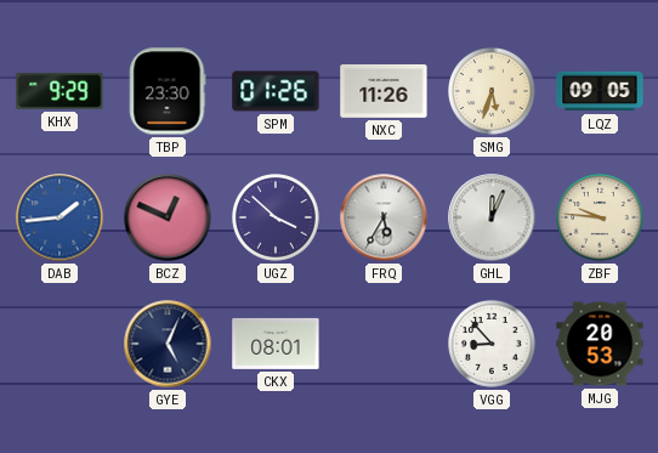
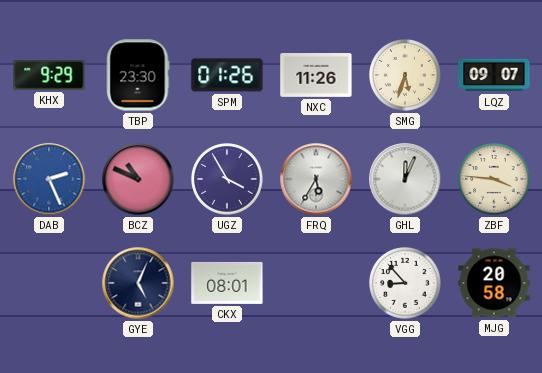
LQZ: 09:05 -> 09:07 (494, 75)
DAB: 1:44 -> 2:26 (49, 179)
BCZ: 12:49 -> 10:49 (138, 179)
UGZ: 3:52 -> 3:55 (228, 180)
ZBF: 9:46 -> 3:46 (495, 180)
MJG: 20:53 -> 20:58 (494, 283)
